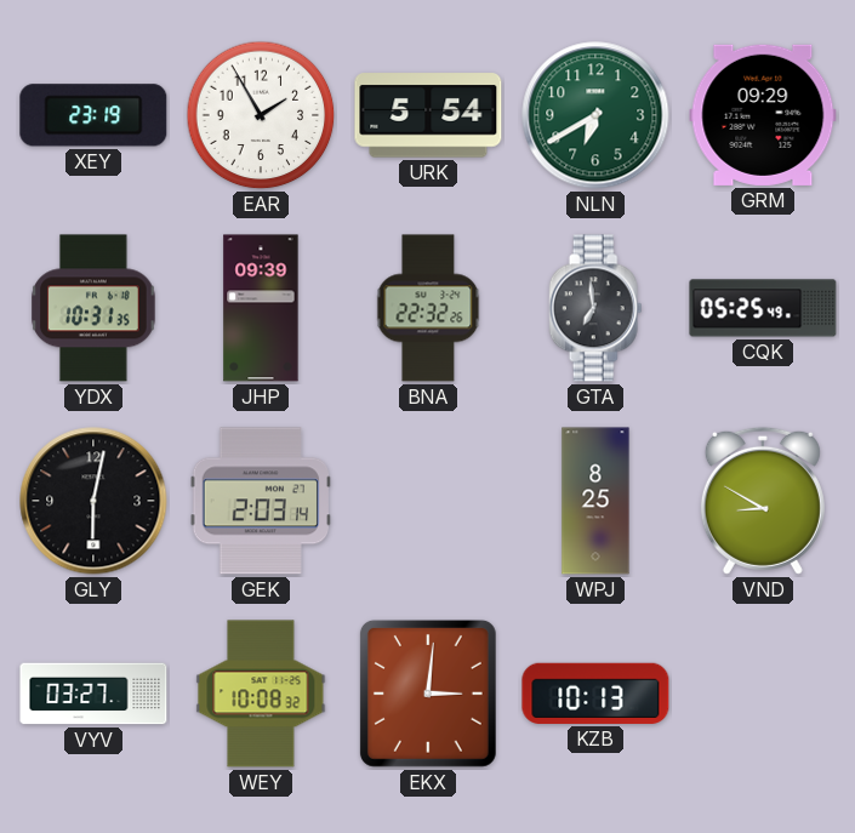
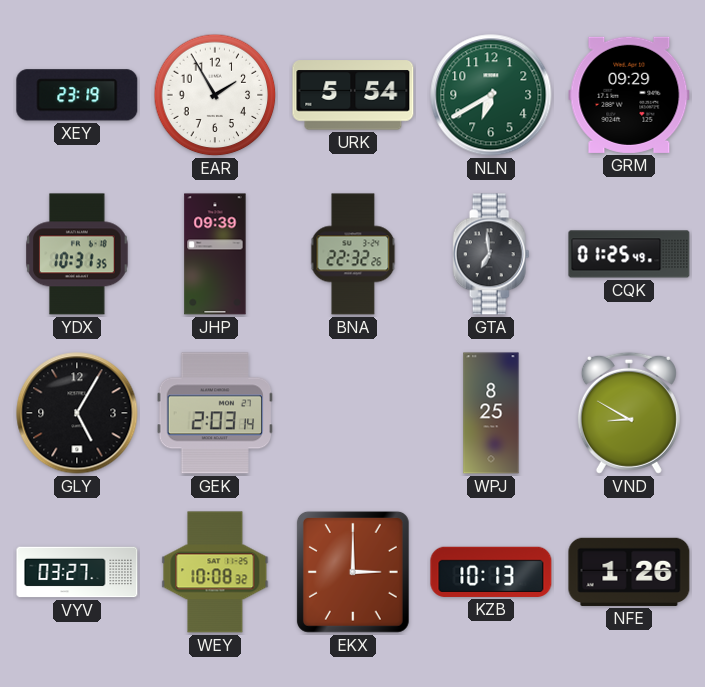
CQK: 05:25 -> 01:25 (629, 254)
GLY: 6:02 -> 5:05 (77, 413)
EKX: 3:01 -> 3:00 (353, 572)
NFE: none -> 1:26 (629, 572)
